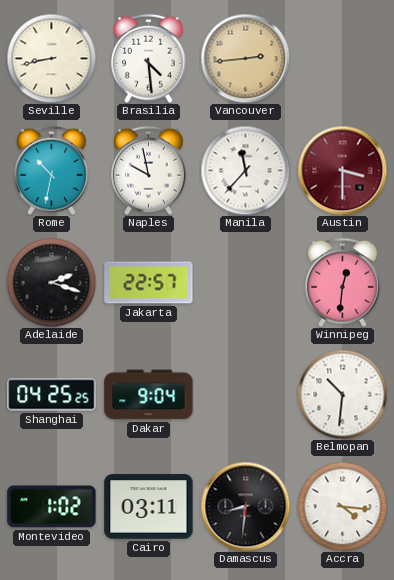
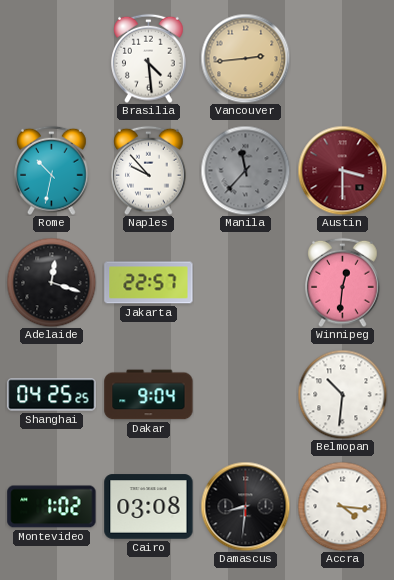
Seville: 8:43 -> none (51, 58)
Naples: 9:58 -> 9:53 (149, 170)
Manila dial: white -> grey (245, 170)
Adelaide: 2:18 -> 12:18 (51, 282)
Cairo: 03:11 -> 03:08 (149, 507)
